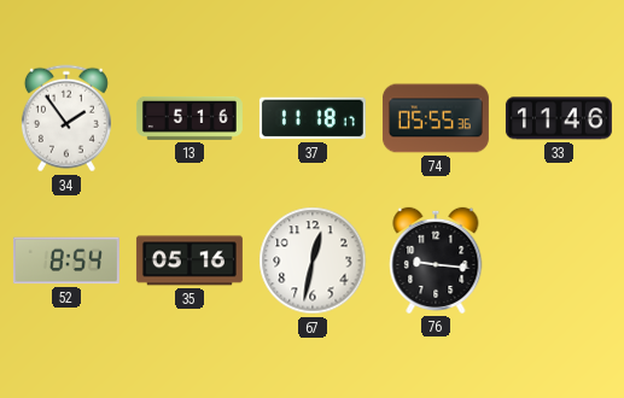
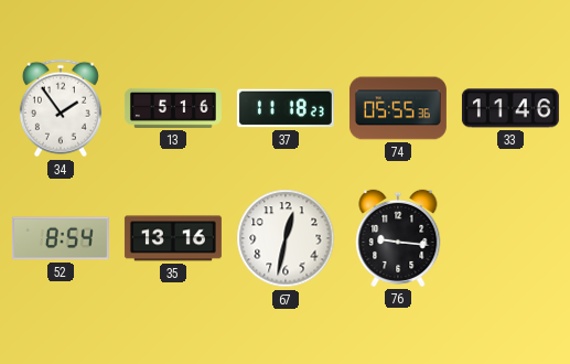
37: 11:18:17 -> 11:18:23 (286, 108)
35: 05:16 -> 13:16 (173, 238)
